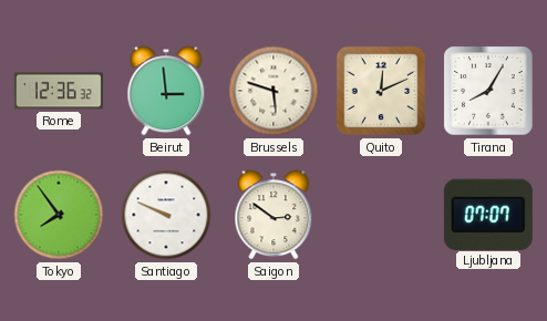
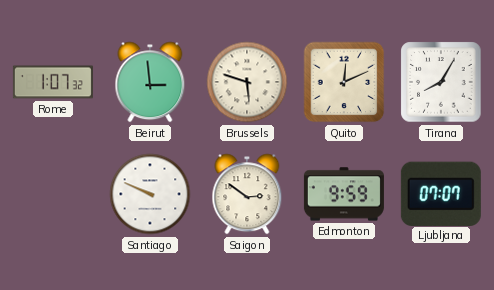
Rome: 12:36 -> 1:07 (53, 82)
Tokyo: 7:54 -> none (59, 215)
Edmonton: none -> 9:59 (344, 194)
